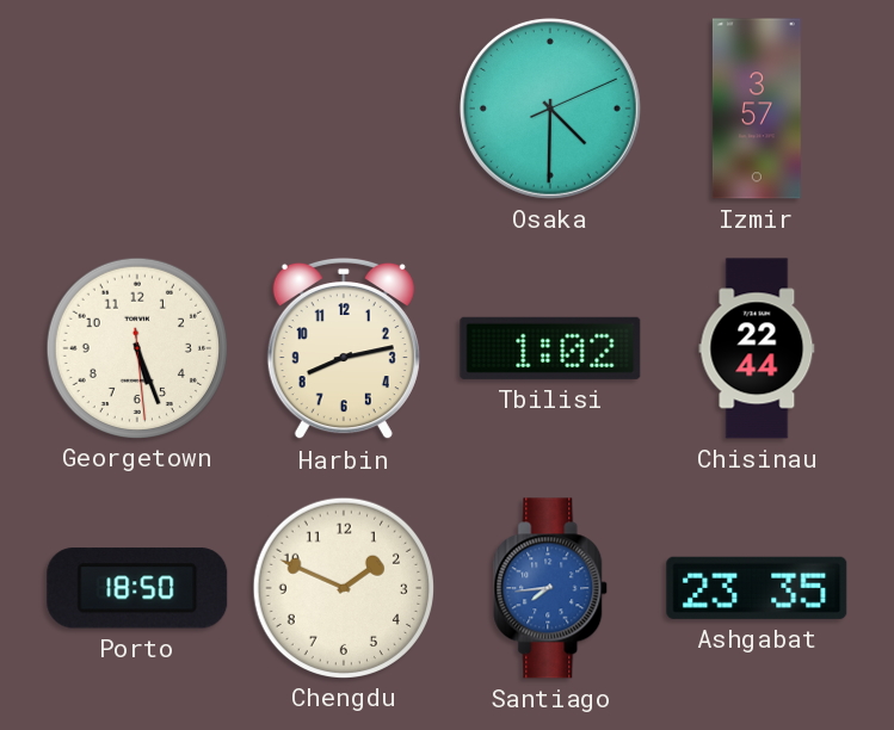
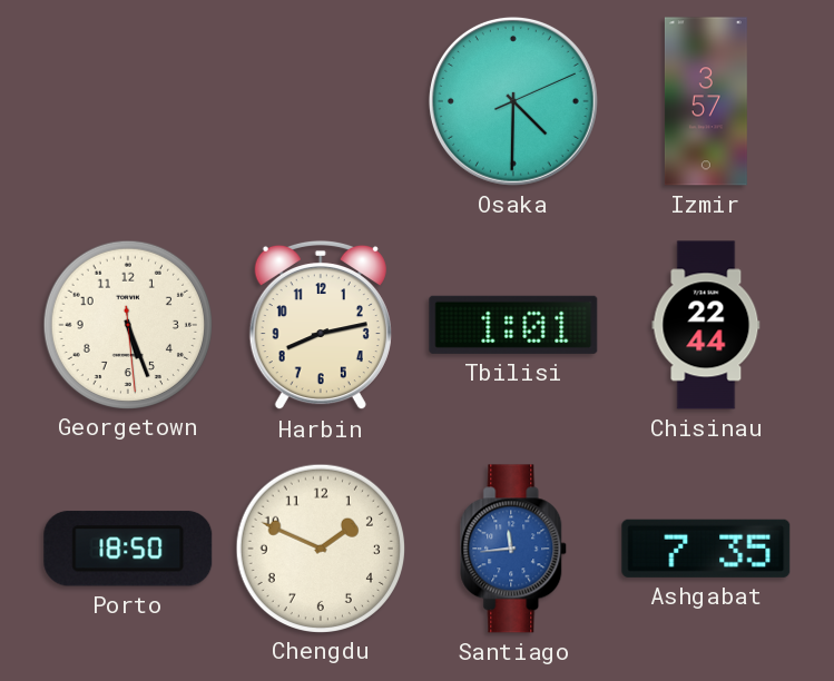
Tbilisi: 1:02 -> 1:01 (513, 325)
Santiago: 7:44 -> 11:44 (514, 549)
Ashgabat: 23:35 -> 7:35 (706, 549)
